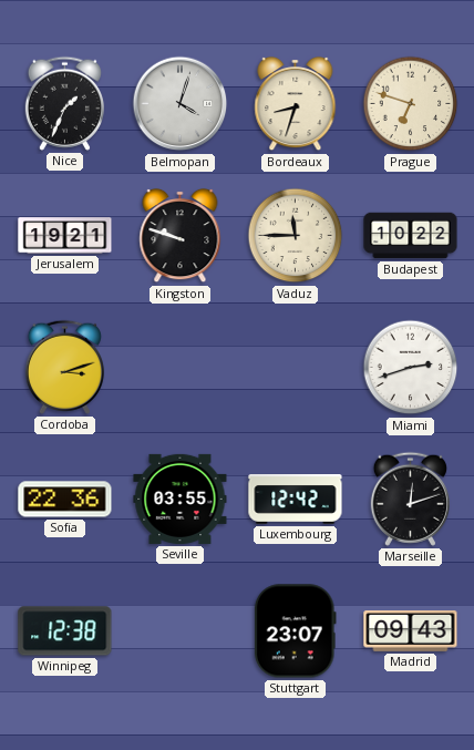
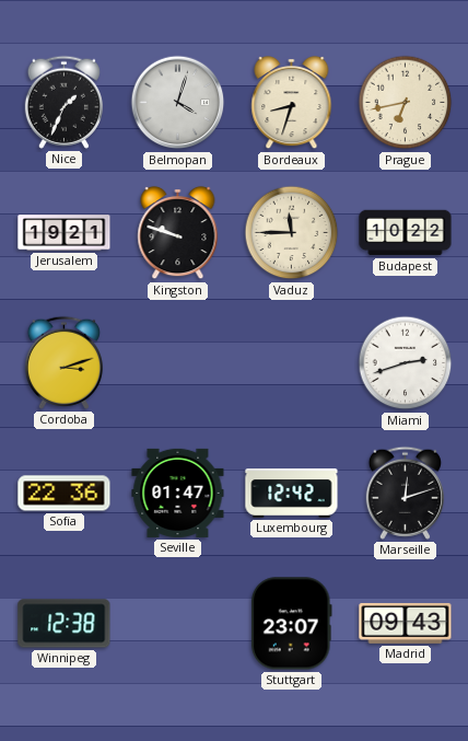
Prague: 6:48 -> 6:43 (406, 103)
Seville: 03:55 -> 01:47 (178, 493)
